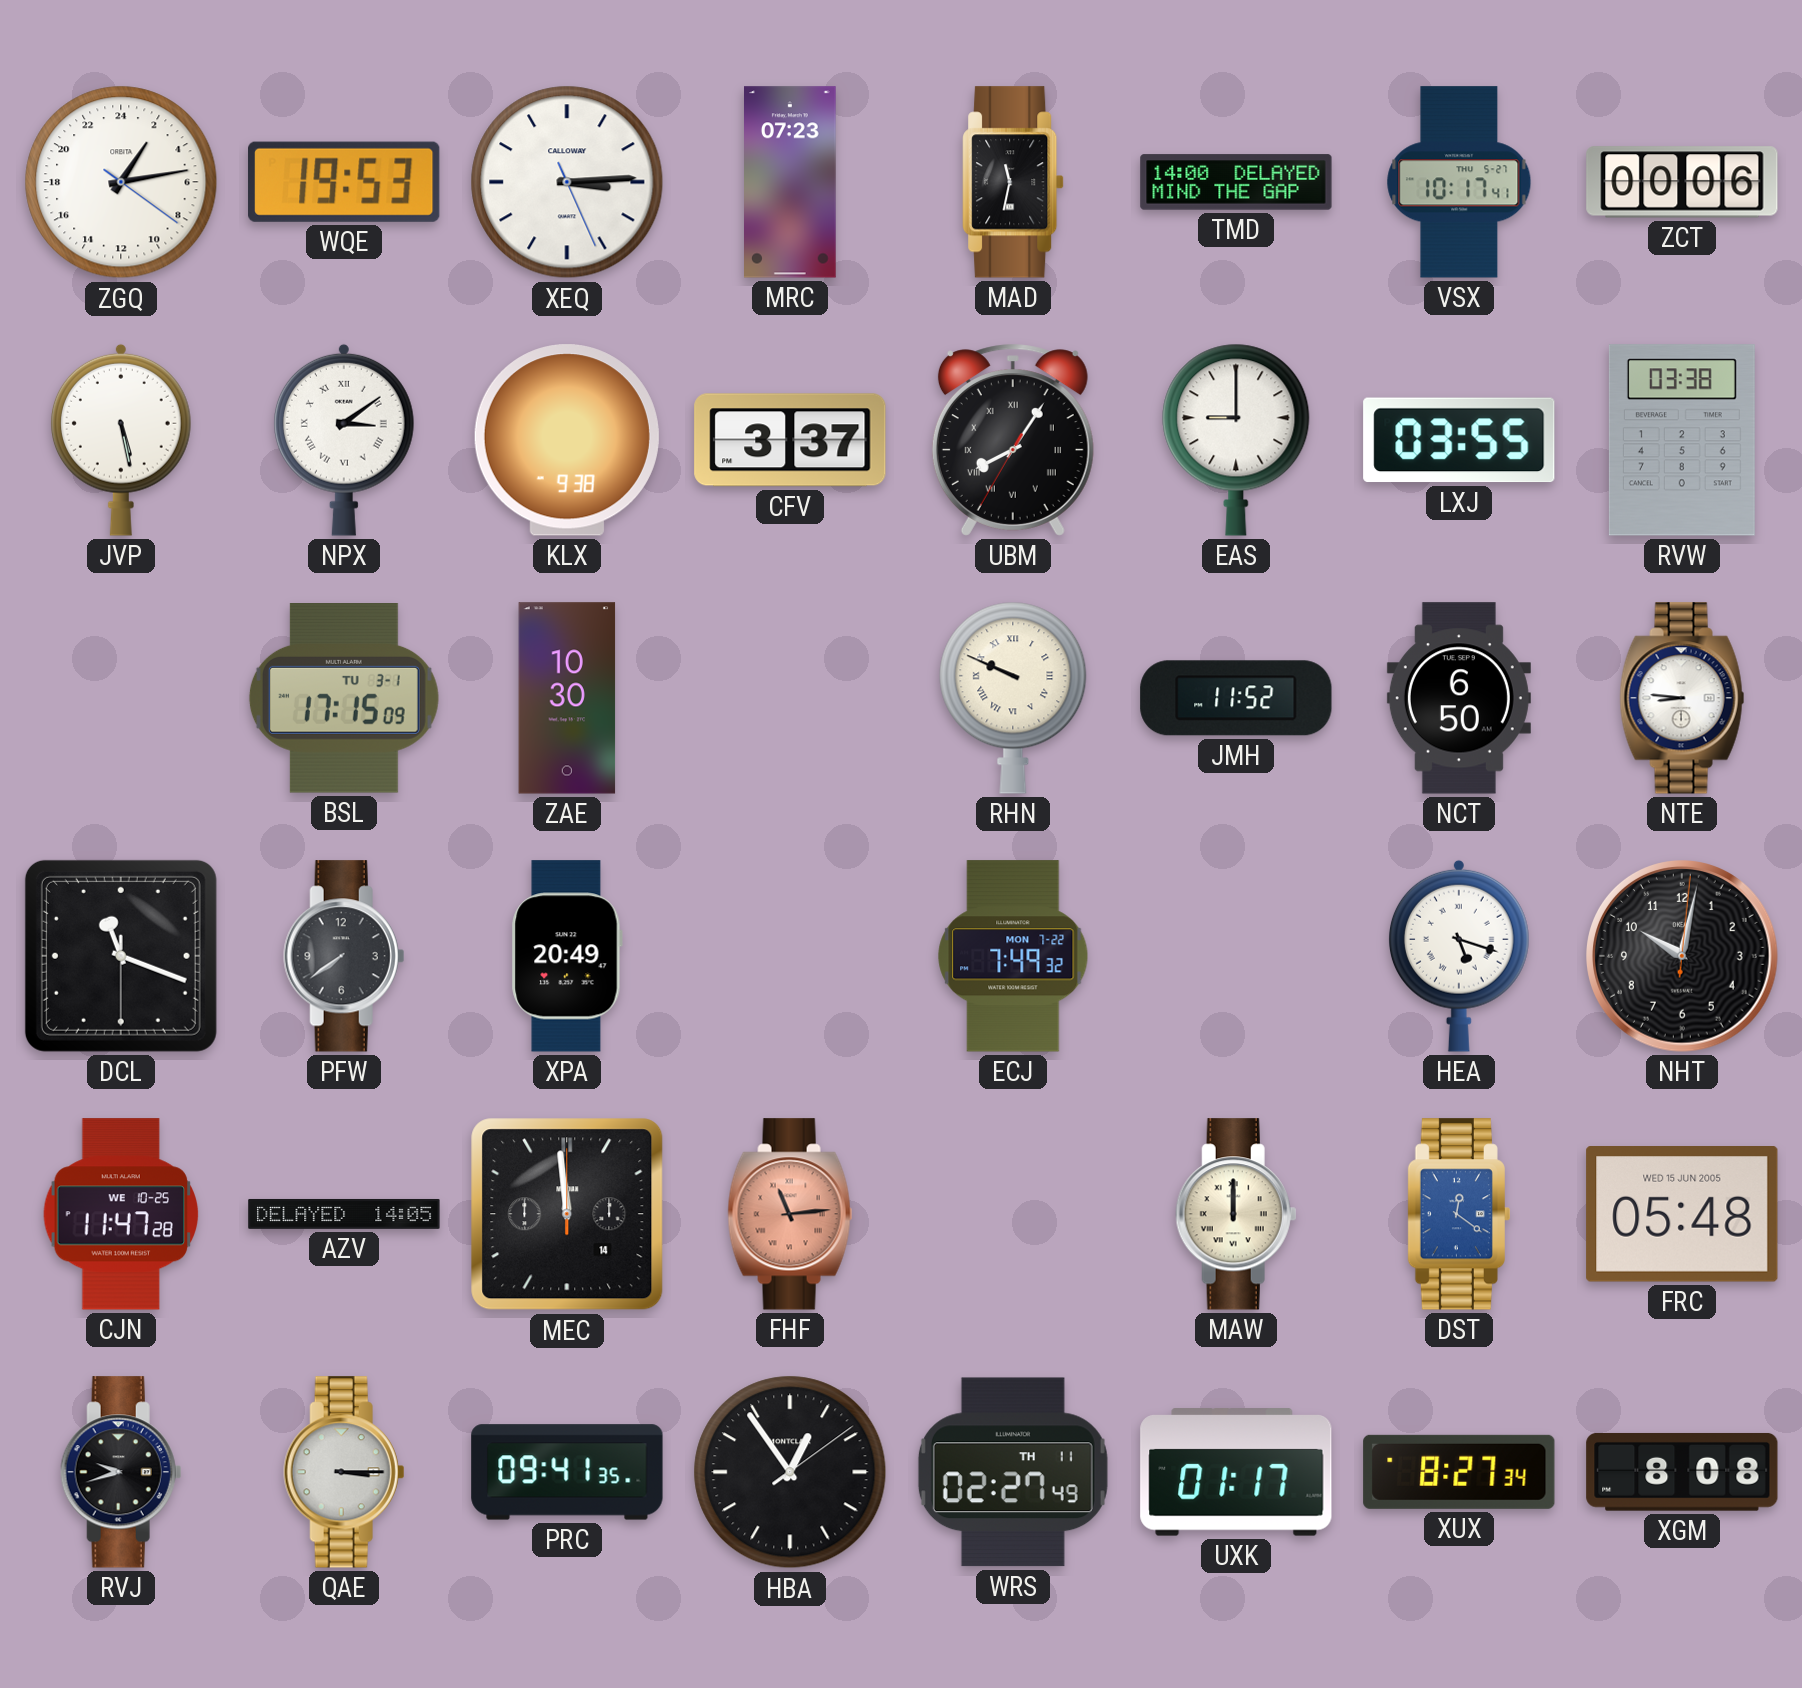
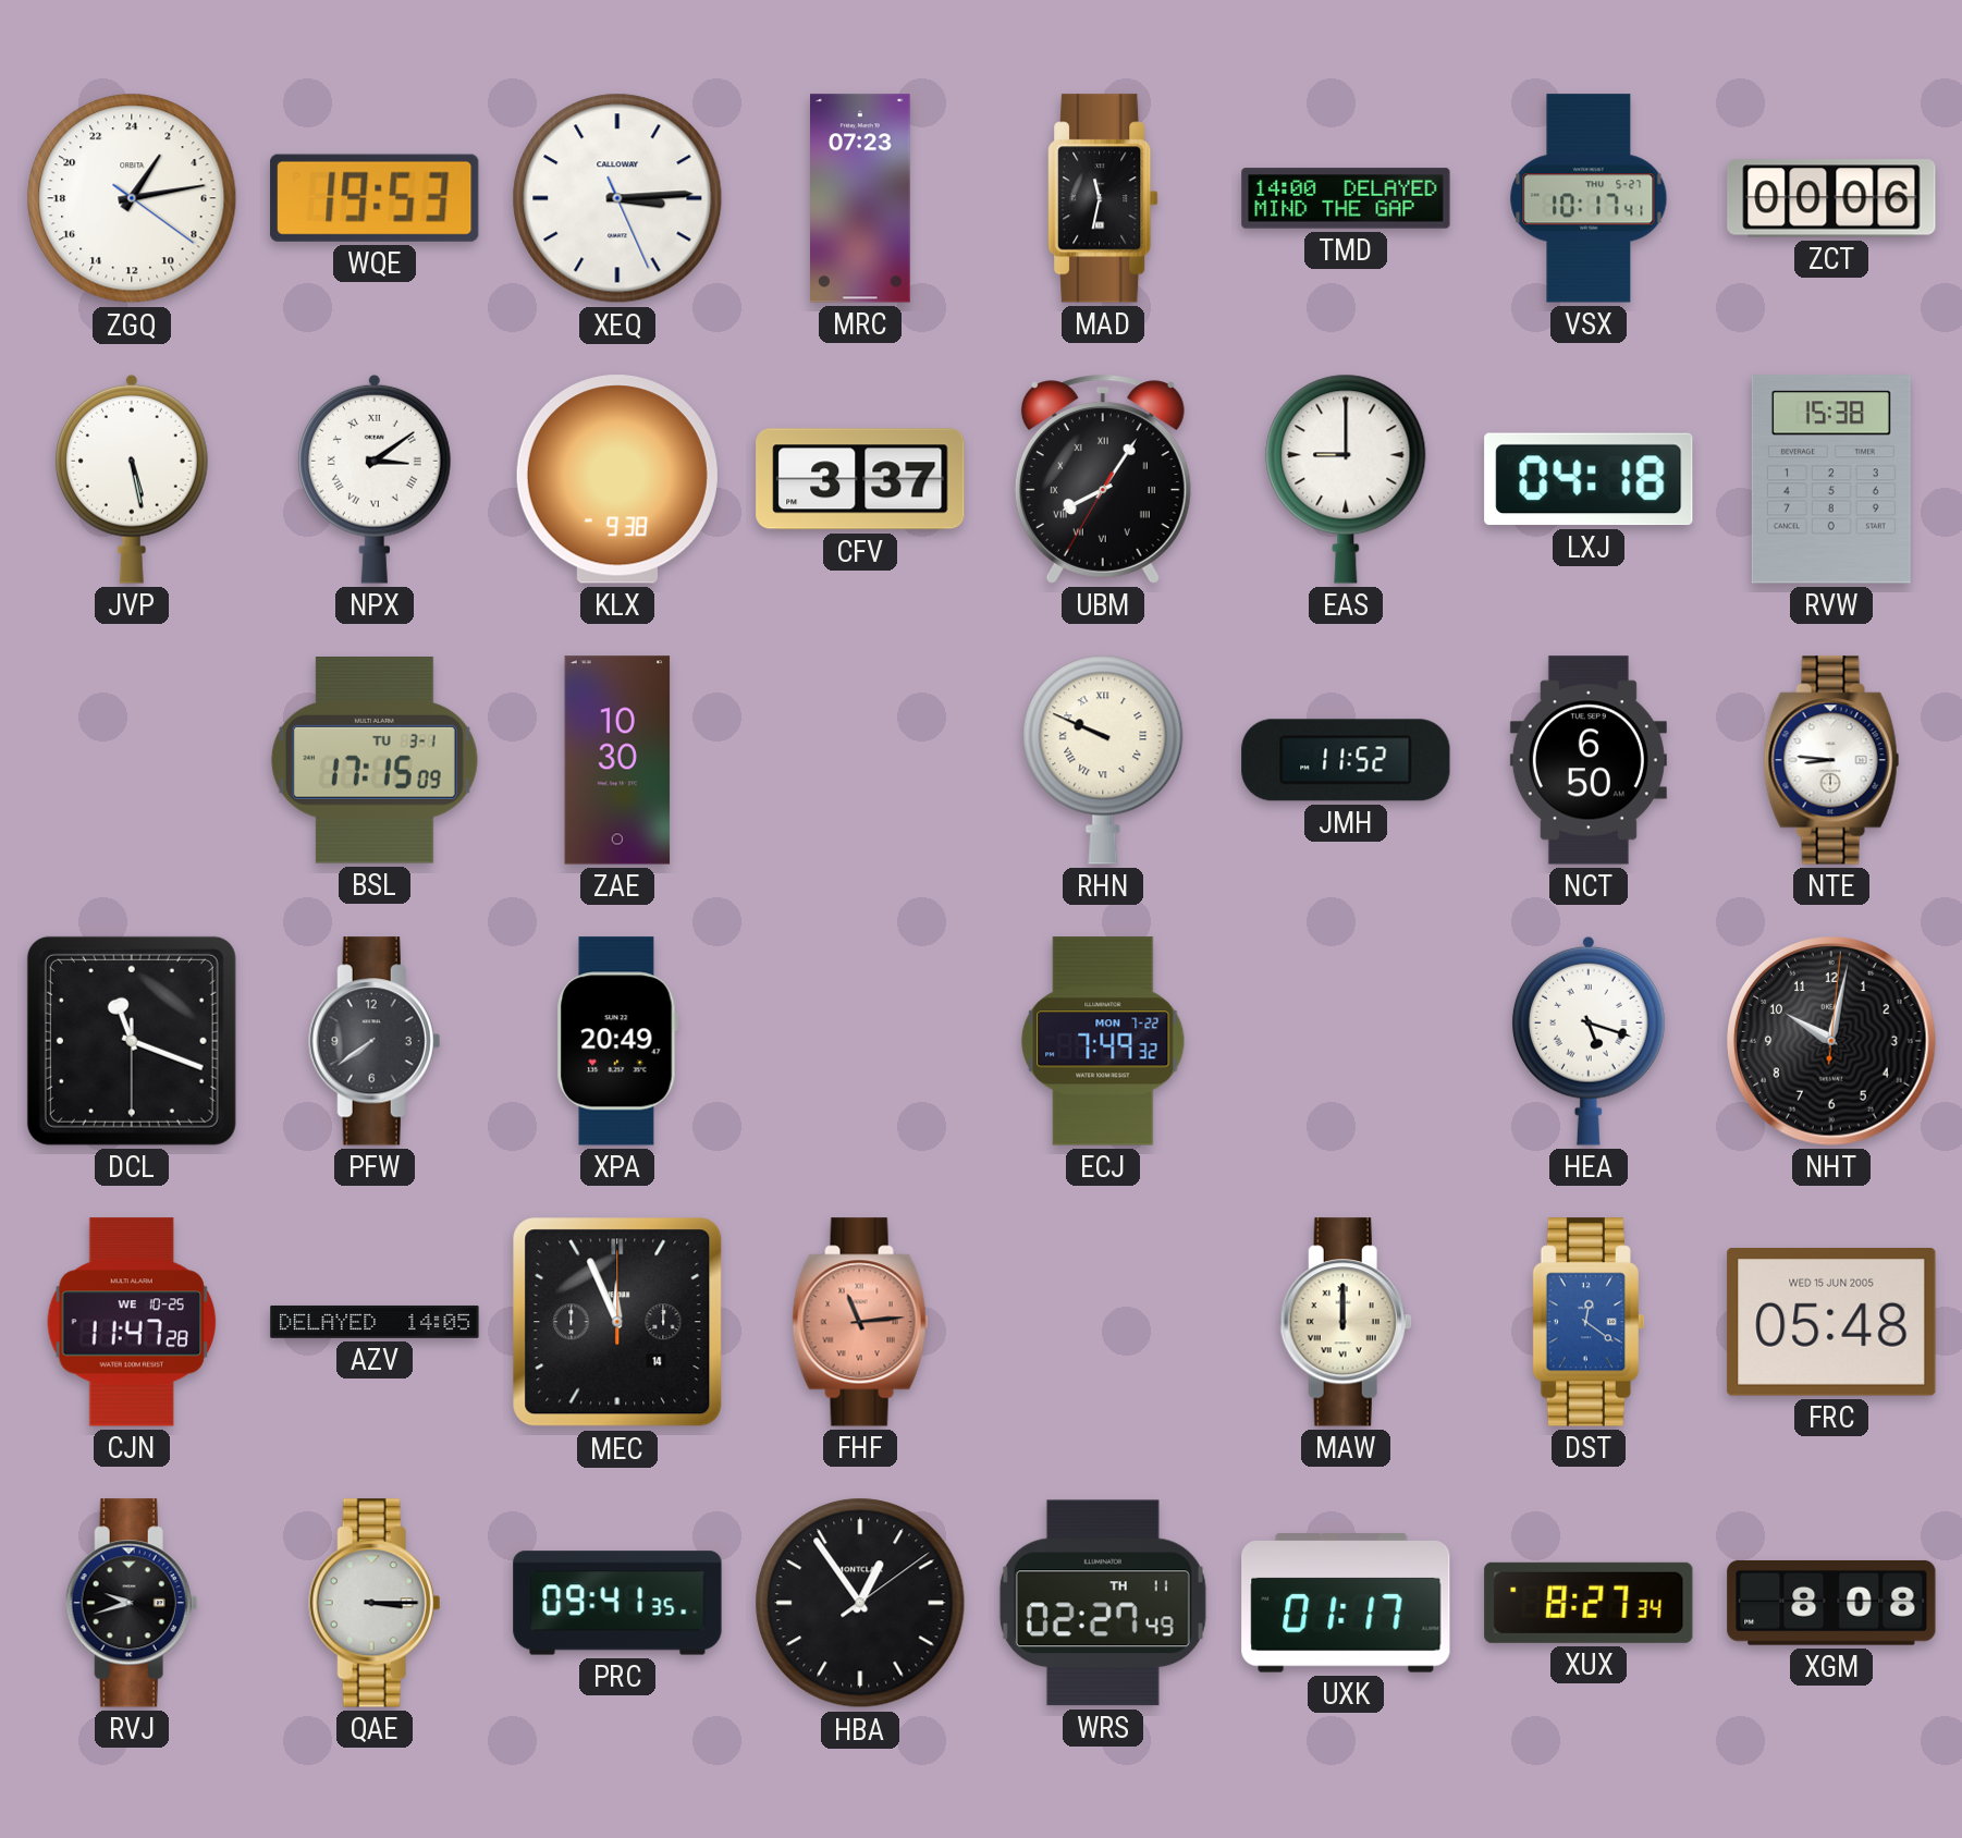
LXJ: 03:55 -> 04:18 (1589, 479)
RVW: 03:38 -> 15:38 (1831, 479)
MEC: 11:59 -> 11:56 (617, 1322)
